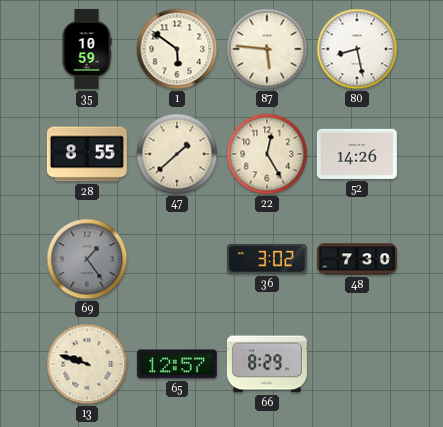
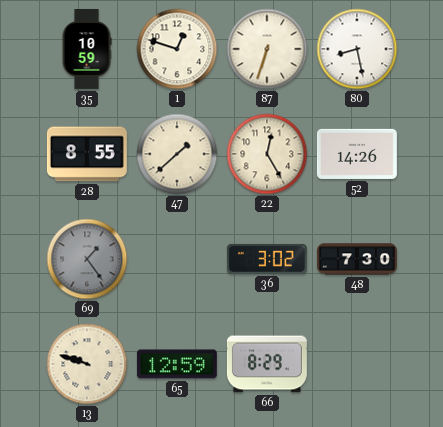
1: 5:51 -> 12:48 (177, 49)
87: 5:46 -> 6:33 (267, 49)
65: 12:57 -> 12:59 (177, 364)
